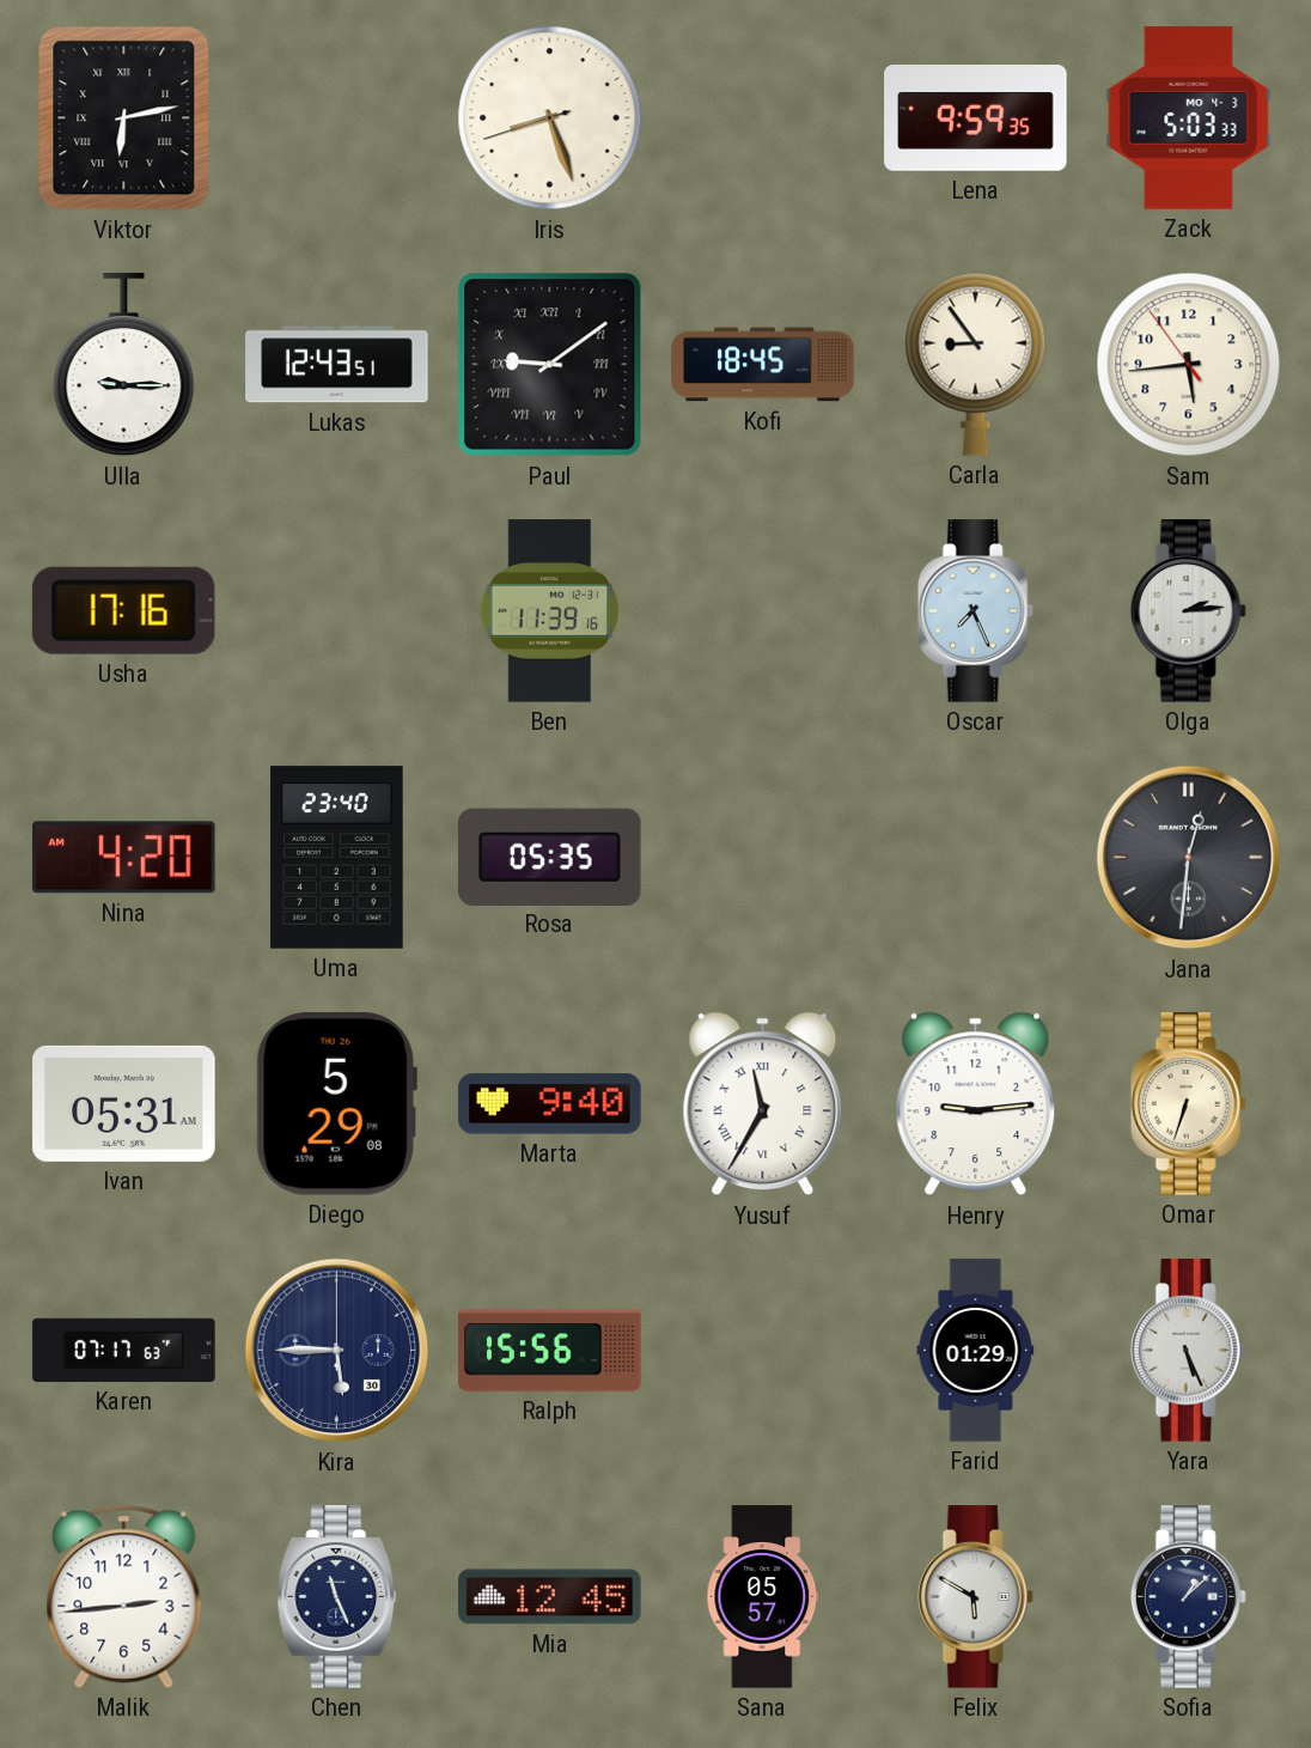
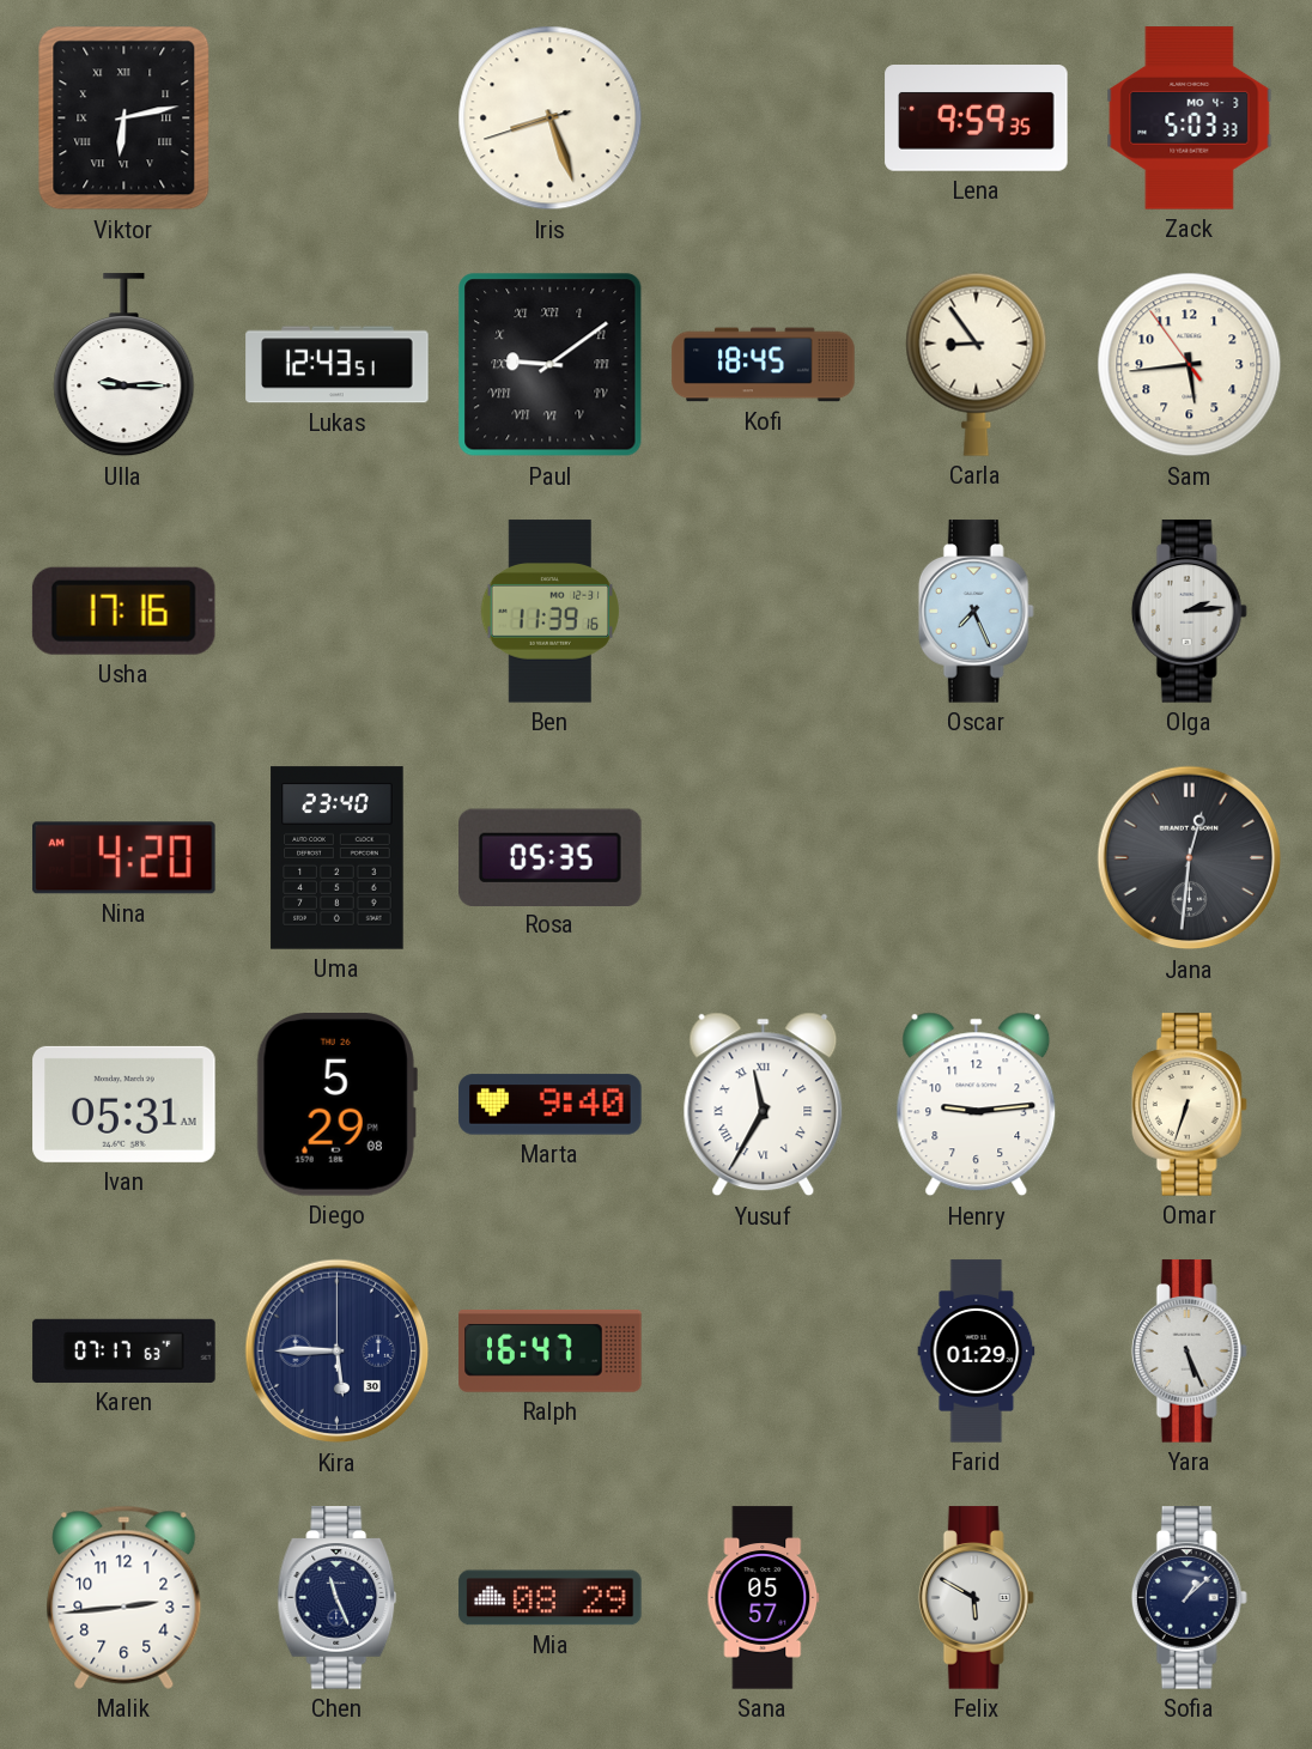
Ralph: 15:56 -> 16:47 (551, 1350)
Mia: 12:45 -> 08:29 (551, 1598)
